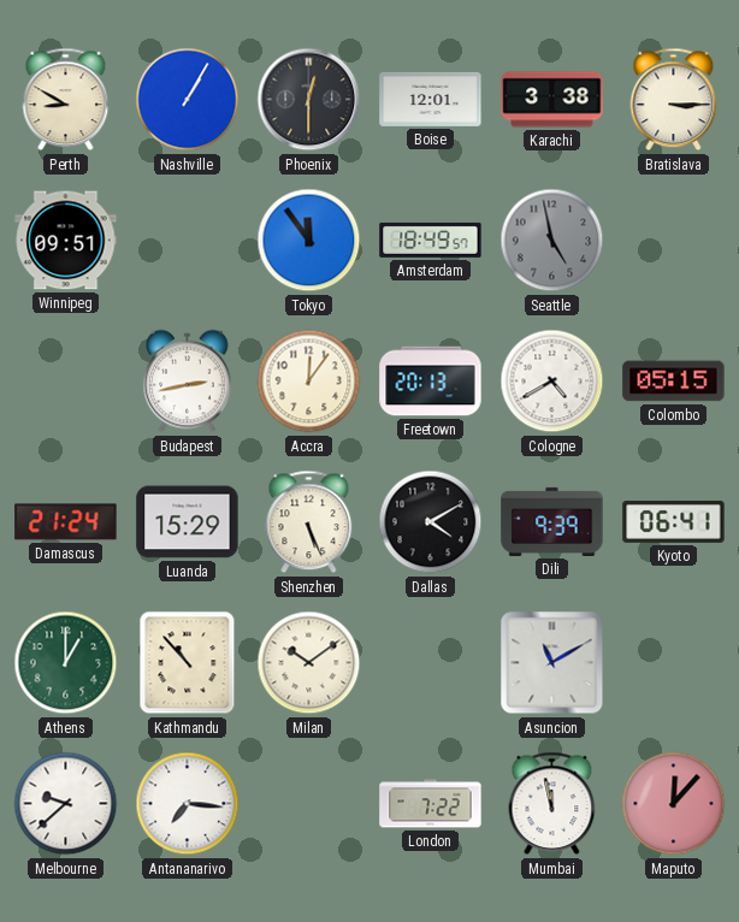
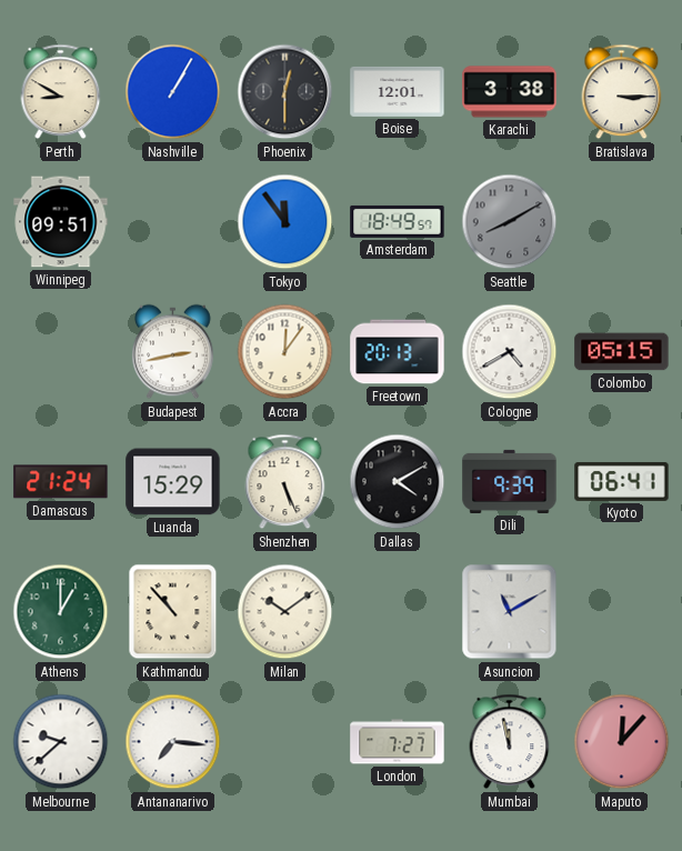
Seattle: 4:58 -> 8:10 (510, 222)
London: 7:22 -> 7:27 (398, 742)
